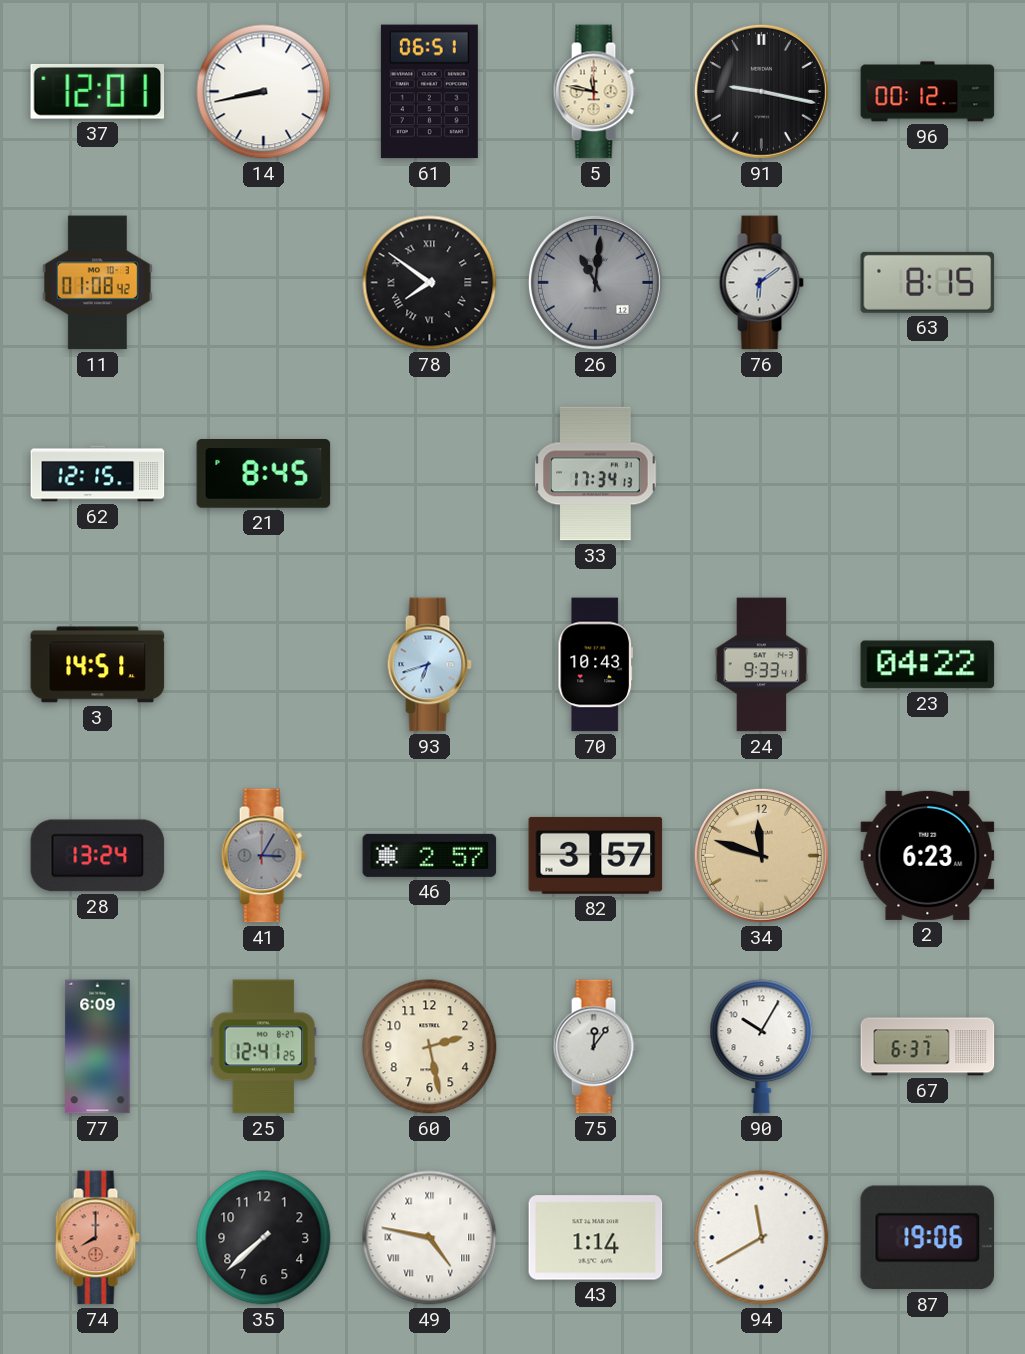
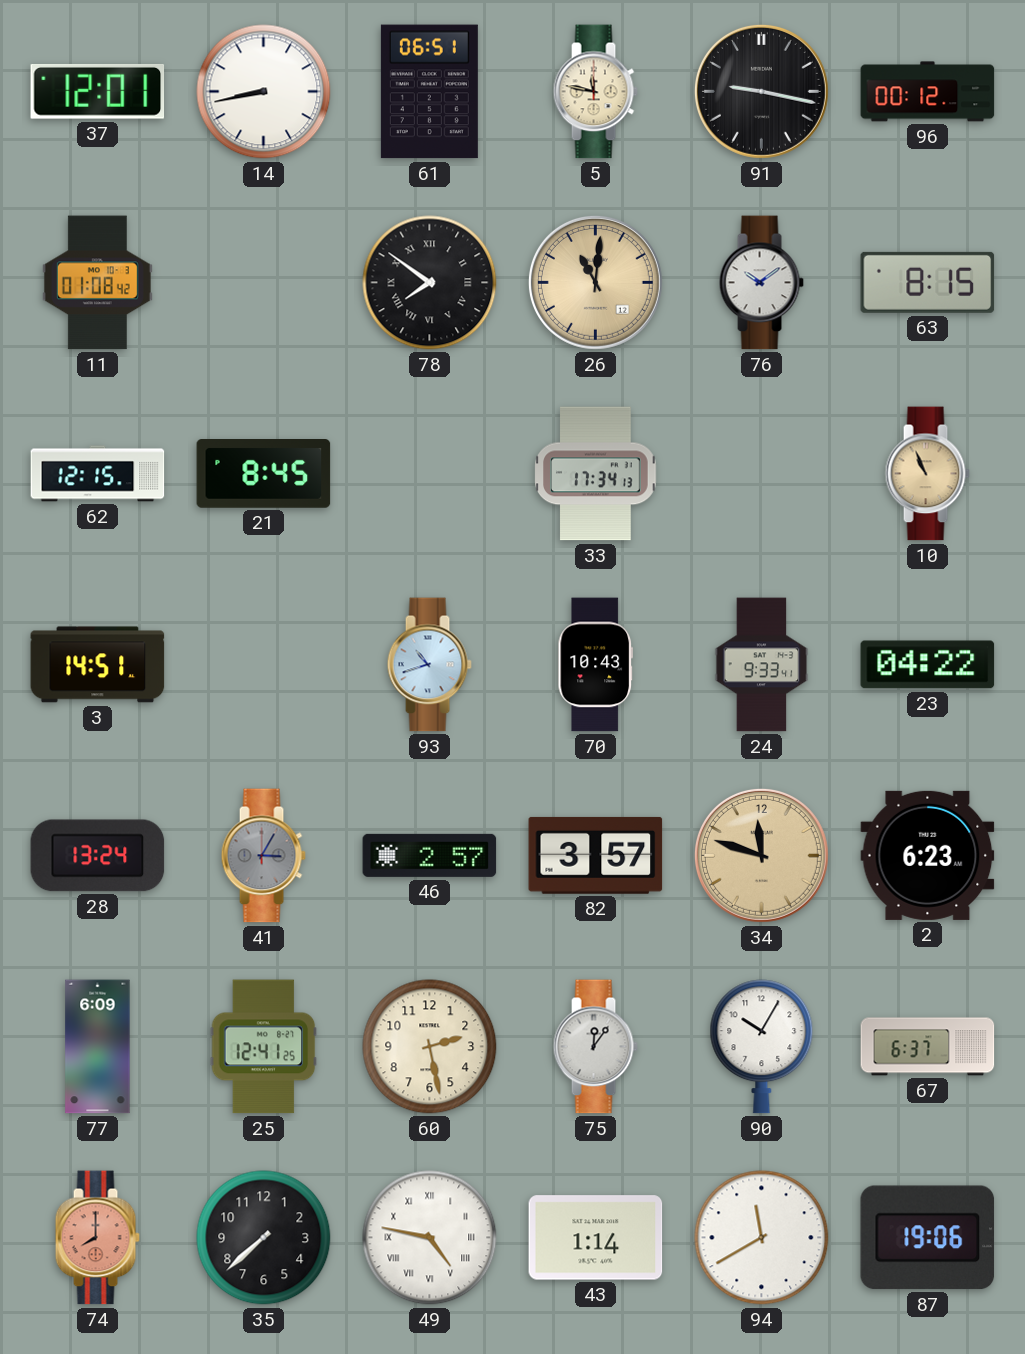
26 dial: grey -> champagne (595, 282)
76: 6:09 -> 10:09 (761, 283)
10: none -> 10:56 (927, 474)
93: 6:42 -> 10:42 (429, 665)
